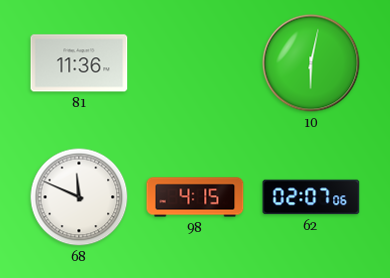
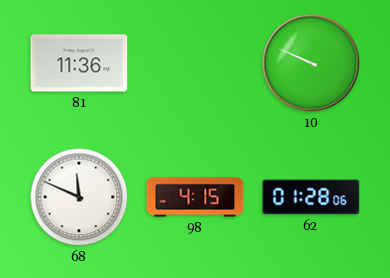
10: 6:02 -> 9:49 (311, 63)
62: 02:07 -> 01:28 (311, 197)
